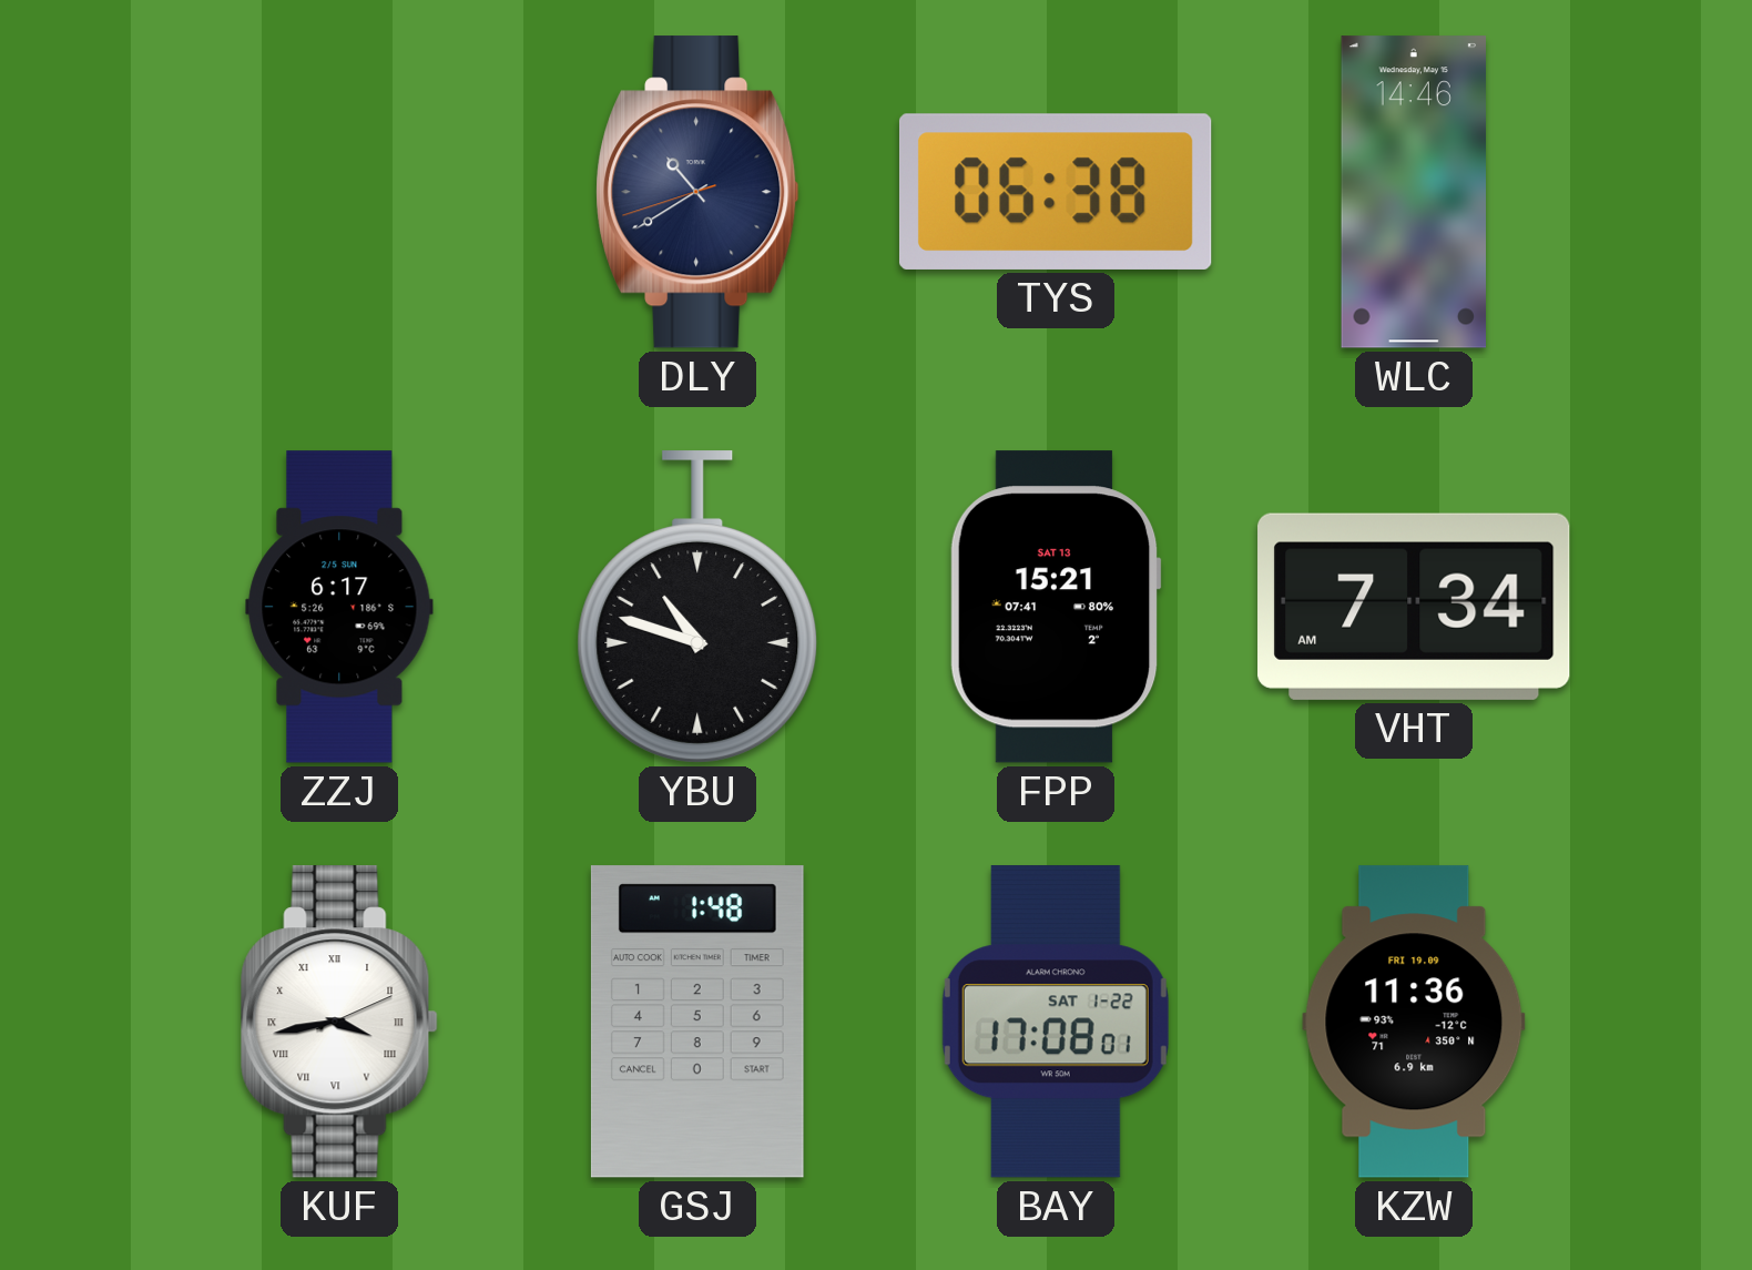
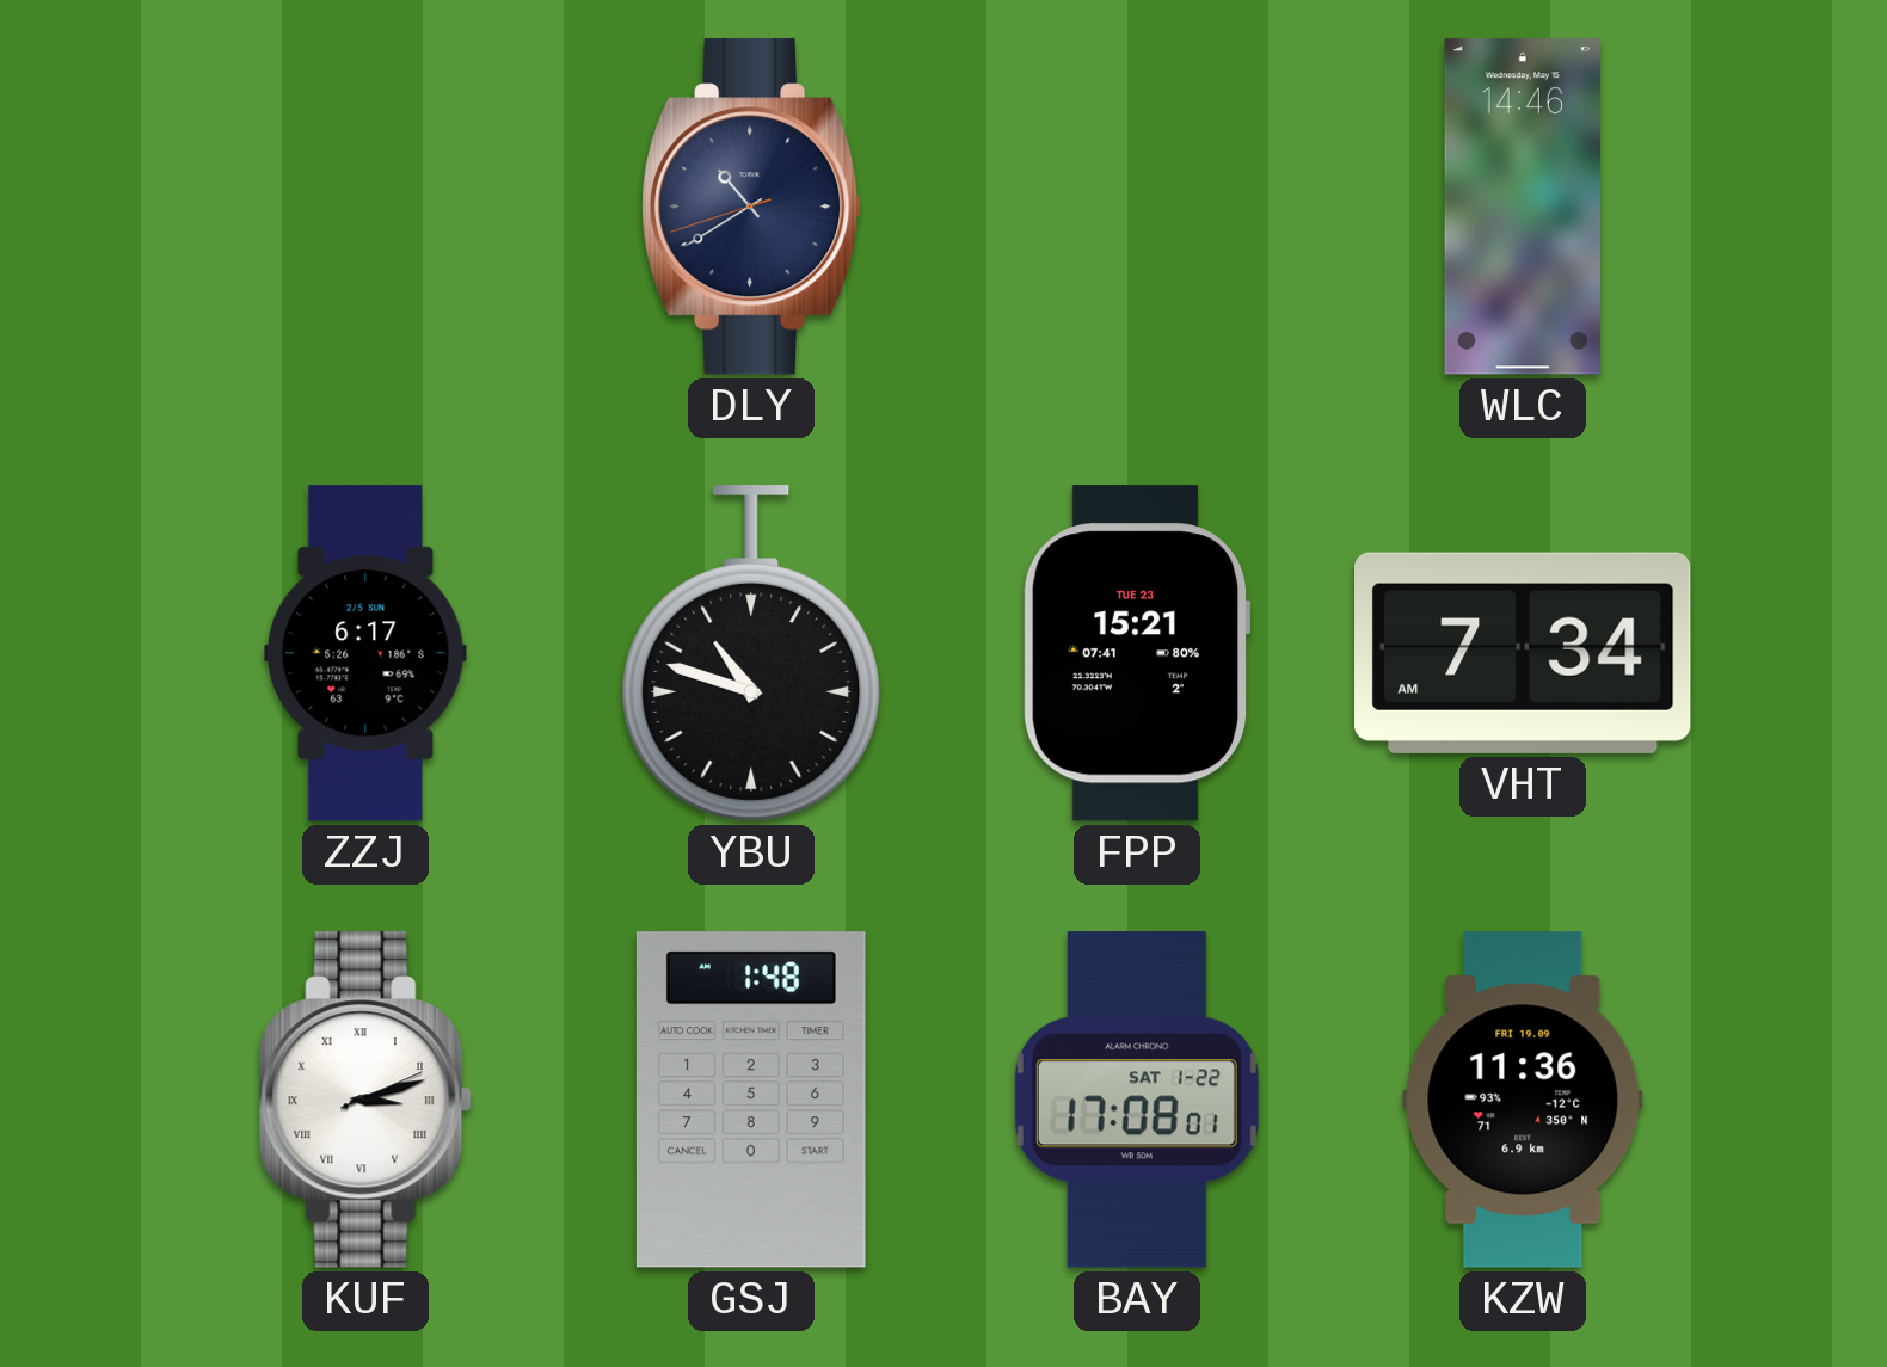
TYS: 06:38 -> none (1056, 192)
FPP date: SAT 13 -> TUE 23 (1137, 653)
KUF: 3:43 -> 3:12 (365, 1100)
